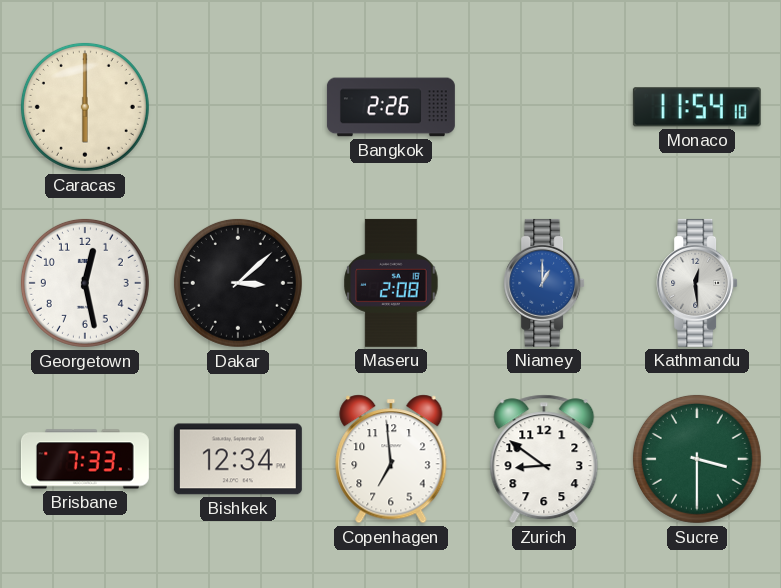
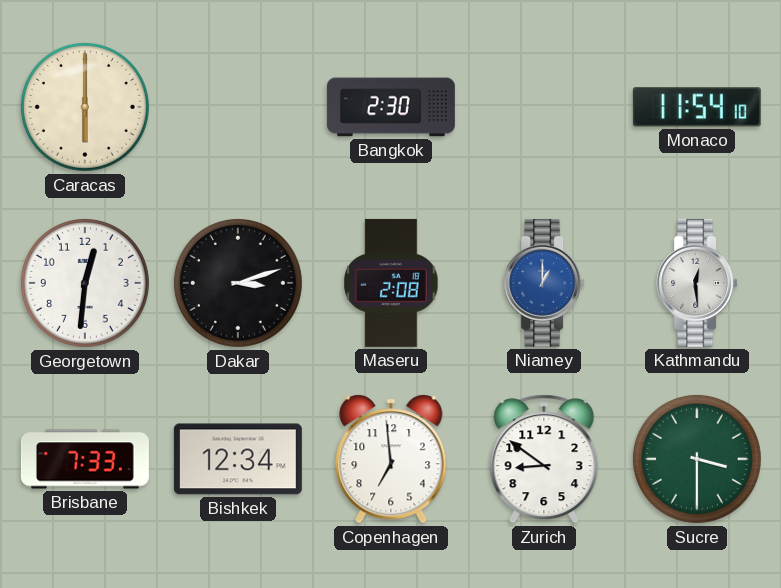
Bangkok: 2:26 -> 2:30 (391, 107)
Georgetown: 12:28 -> 12:31 (85, 283)
Dakar: 3:08 -> 3:12 (238, 283)
